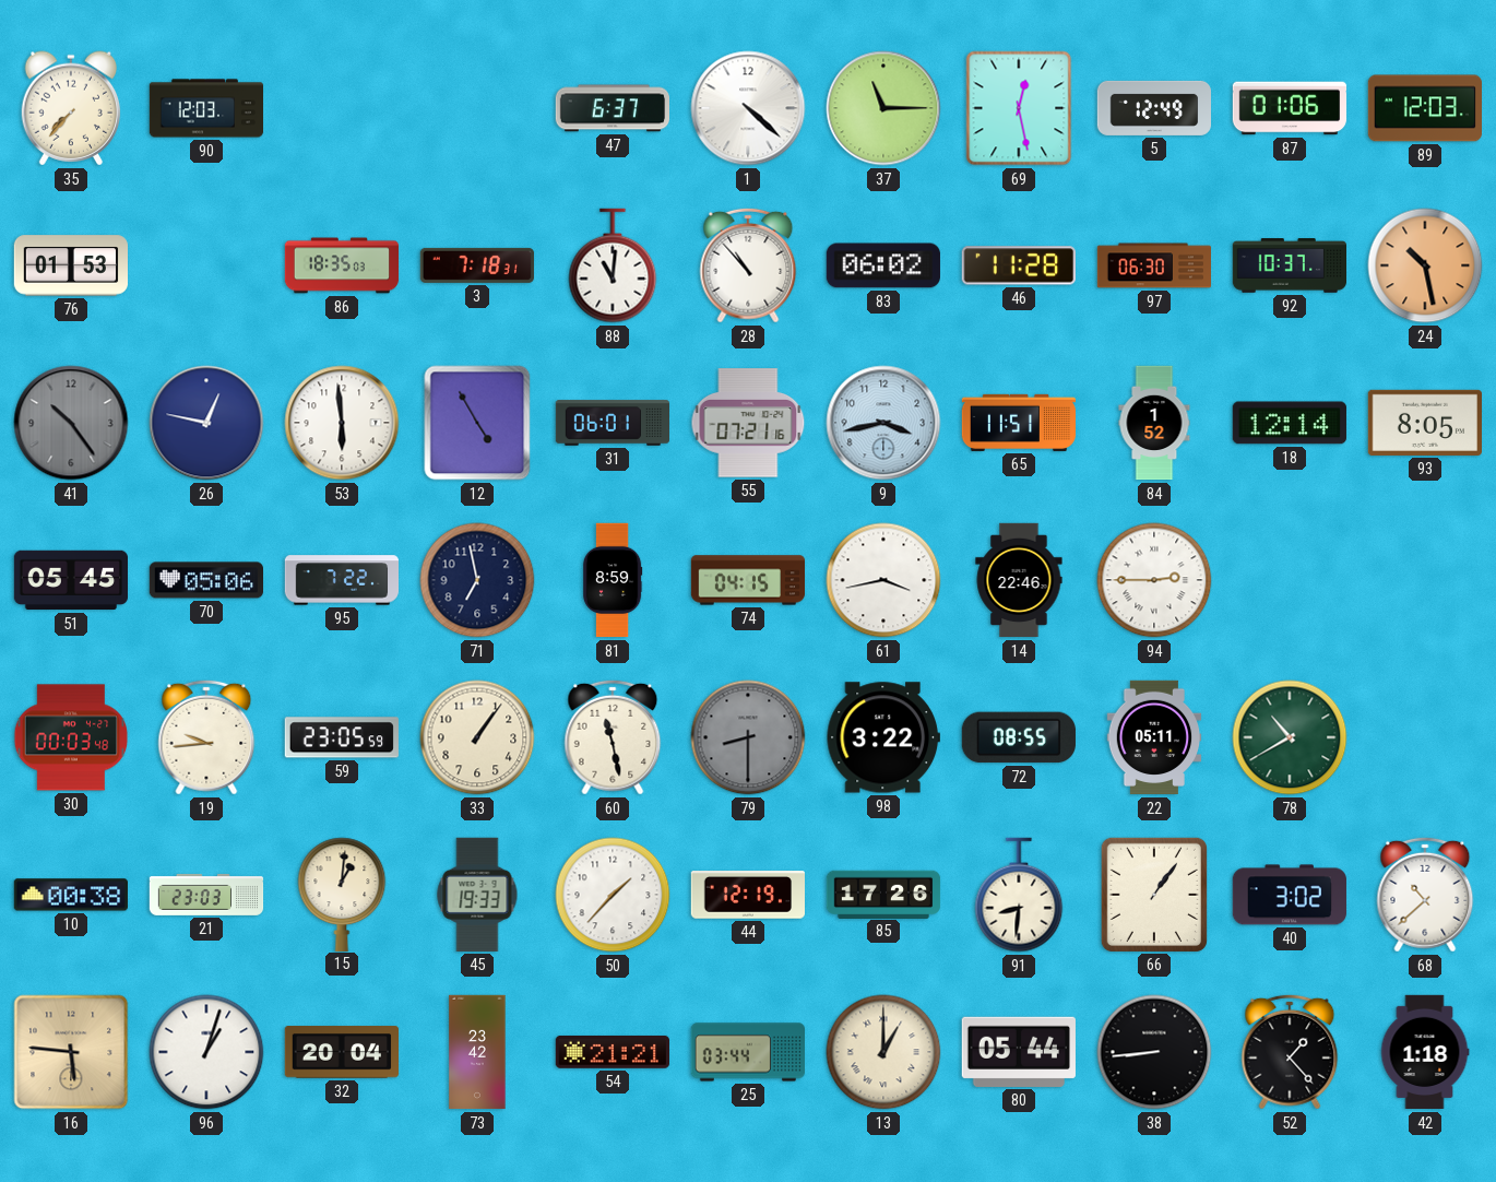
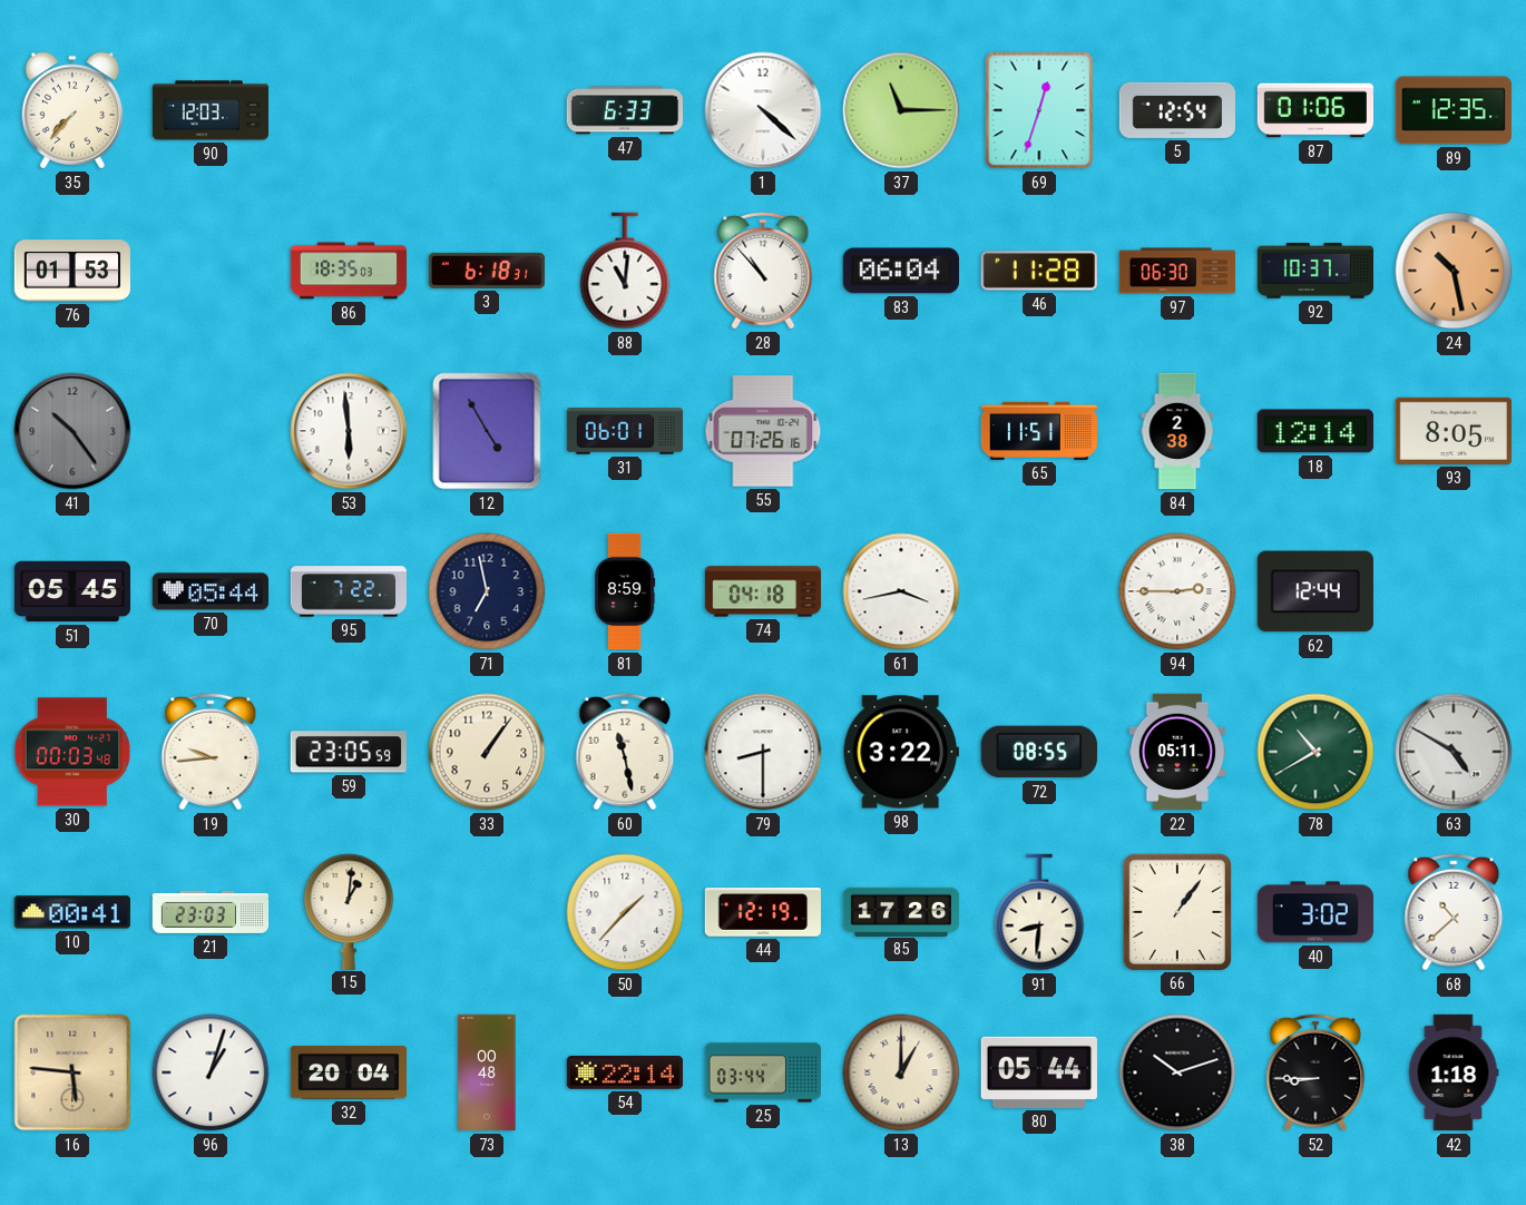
47: 6:37 -> 6:33 (624, 110)
69: 12:28 -> 12:33 (1039, 110)
5: 12:49 -> 12:54 (1177, 110)
89: 12:03 -> 12:35 (1452, 110)
3: 7:18 -> 6:18 (487, 271)
83: 06:02 -> 06:04 (901, 271)
26: 12:47 -> none (206, 423)
55: 07:21 -> 07:26 (763, 431)
9: 3:43 -> none (883, 423)
84: 1:52 -> 2:38 (1177, 431)
70: 05:06 -> 05:44 (209, 591)
74: 04:15 -> 04:18 (763, 591)
14: 22:46 -> none (1019, 580)
62: none -> 12:44 (1315, 591)
79 dial: grey -> white (763, 752)
63: none -> 4:50 (1454, 752)
10: 00:38 -> 00:41 (72, 912)
45: 19:33 -> none (477, 895)
73: 23:42 -> 00:48 (487, 1072)
54: 21:21 -> 22:14 (624, 1072)
38: 8:44 -> 10:12 (1177, 1072)
52: 1:23 -> 8:45 (1315, 1072)
